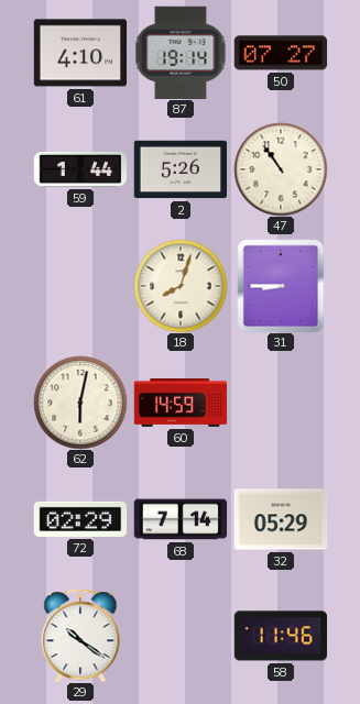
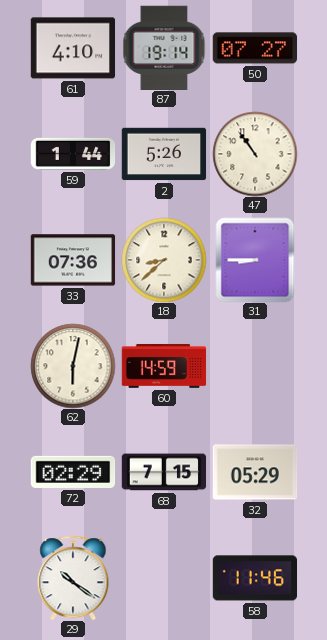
33: none -> 07:36 (73, 260)
18: 8:03 -> 8:38 (164, 260)
68: 7:14 -> 7:15 (164, 472)
